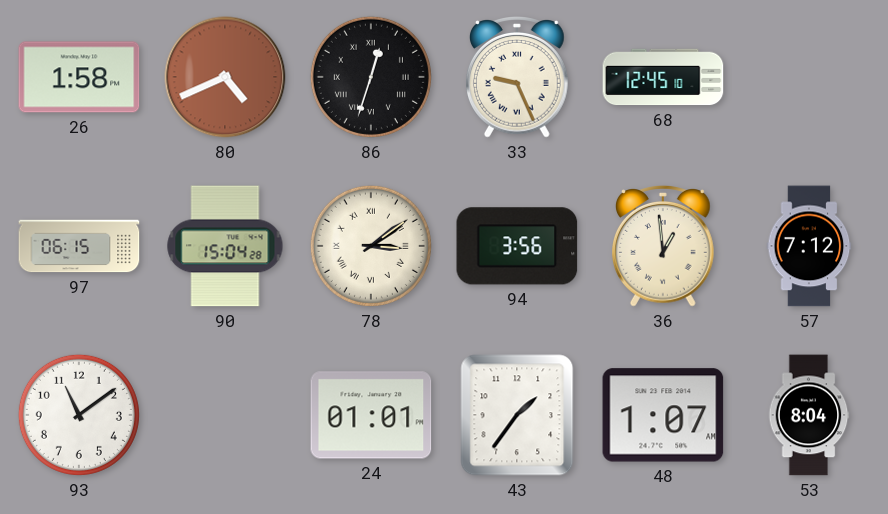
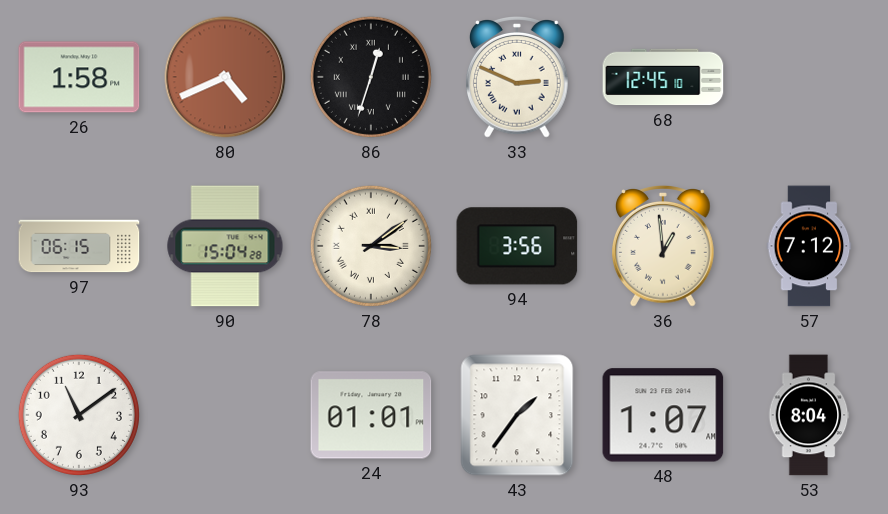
33: 9:26 -> 2:49 (518, 78)
